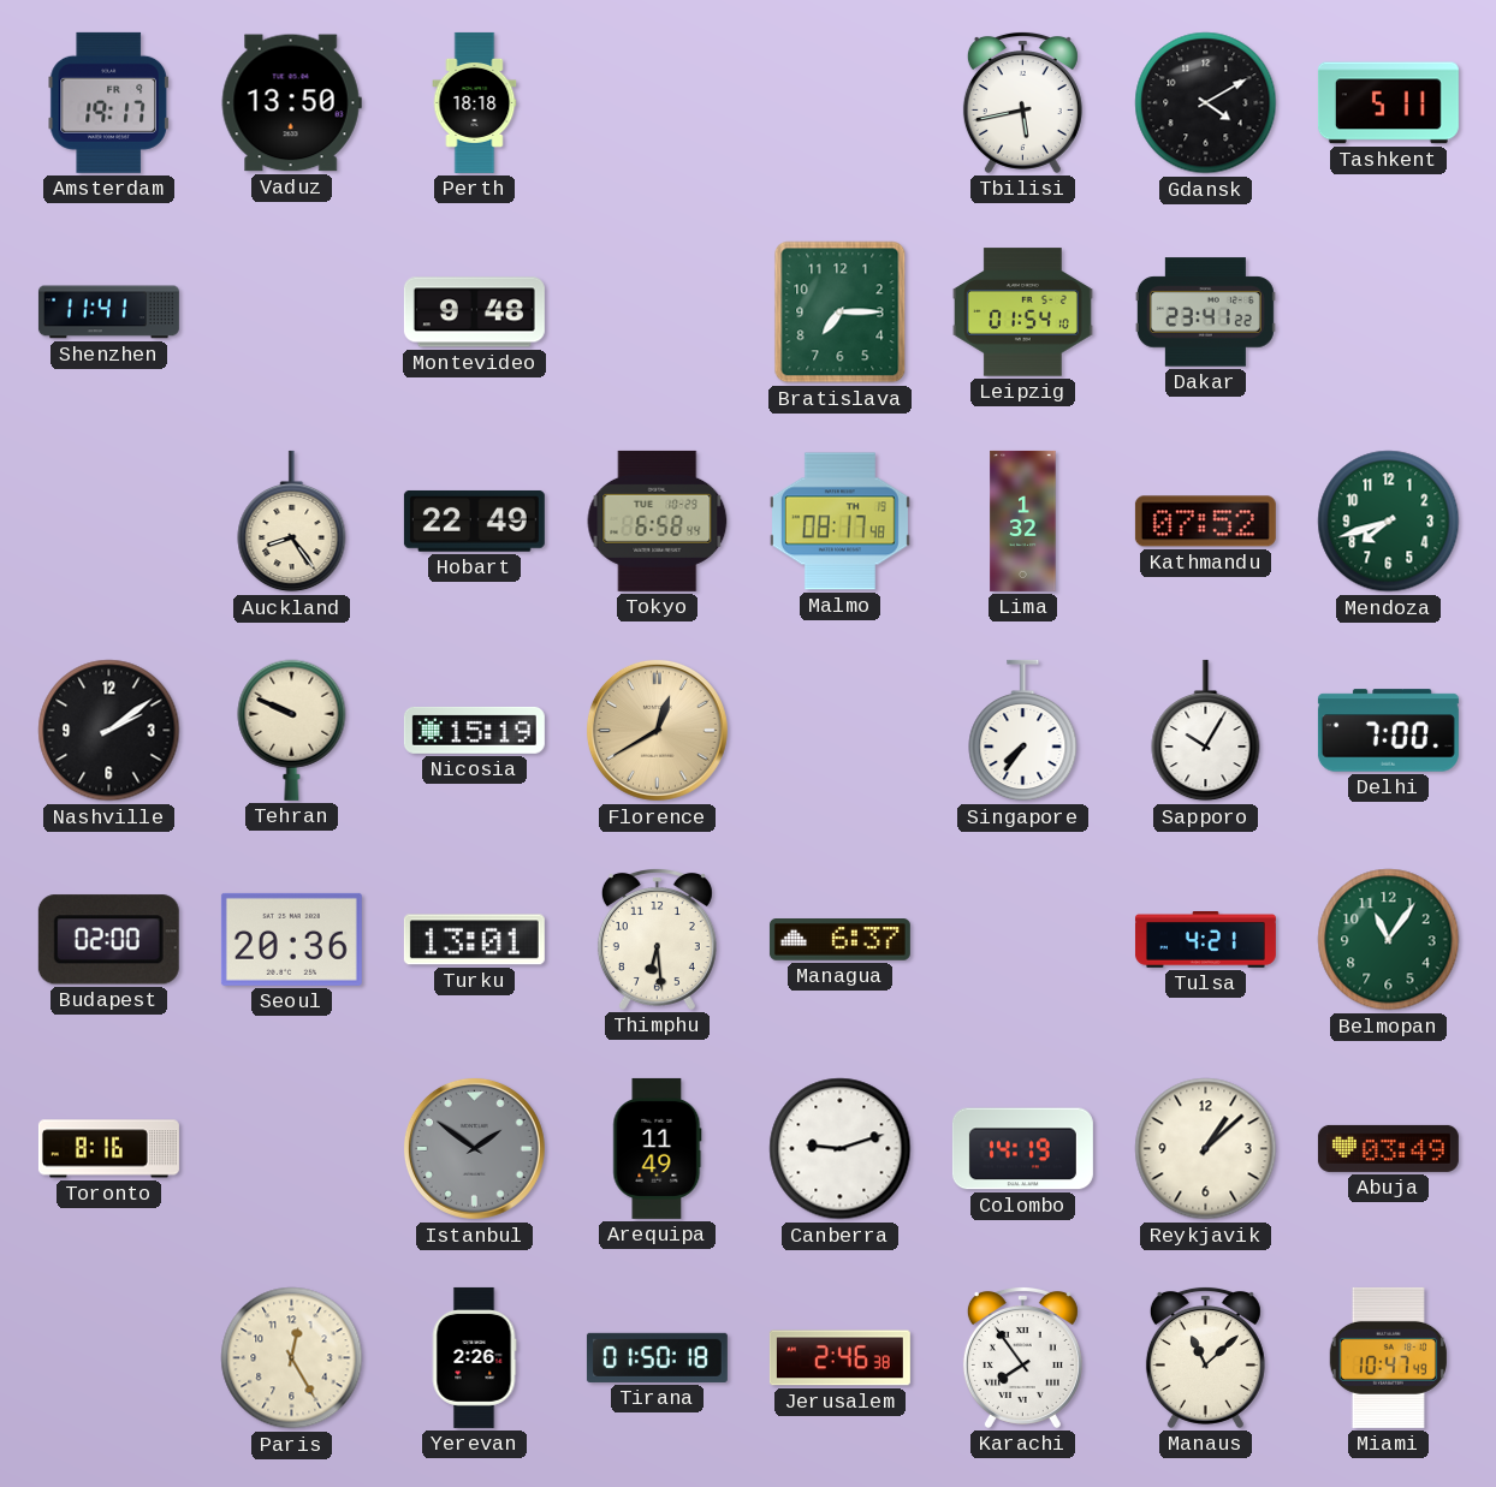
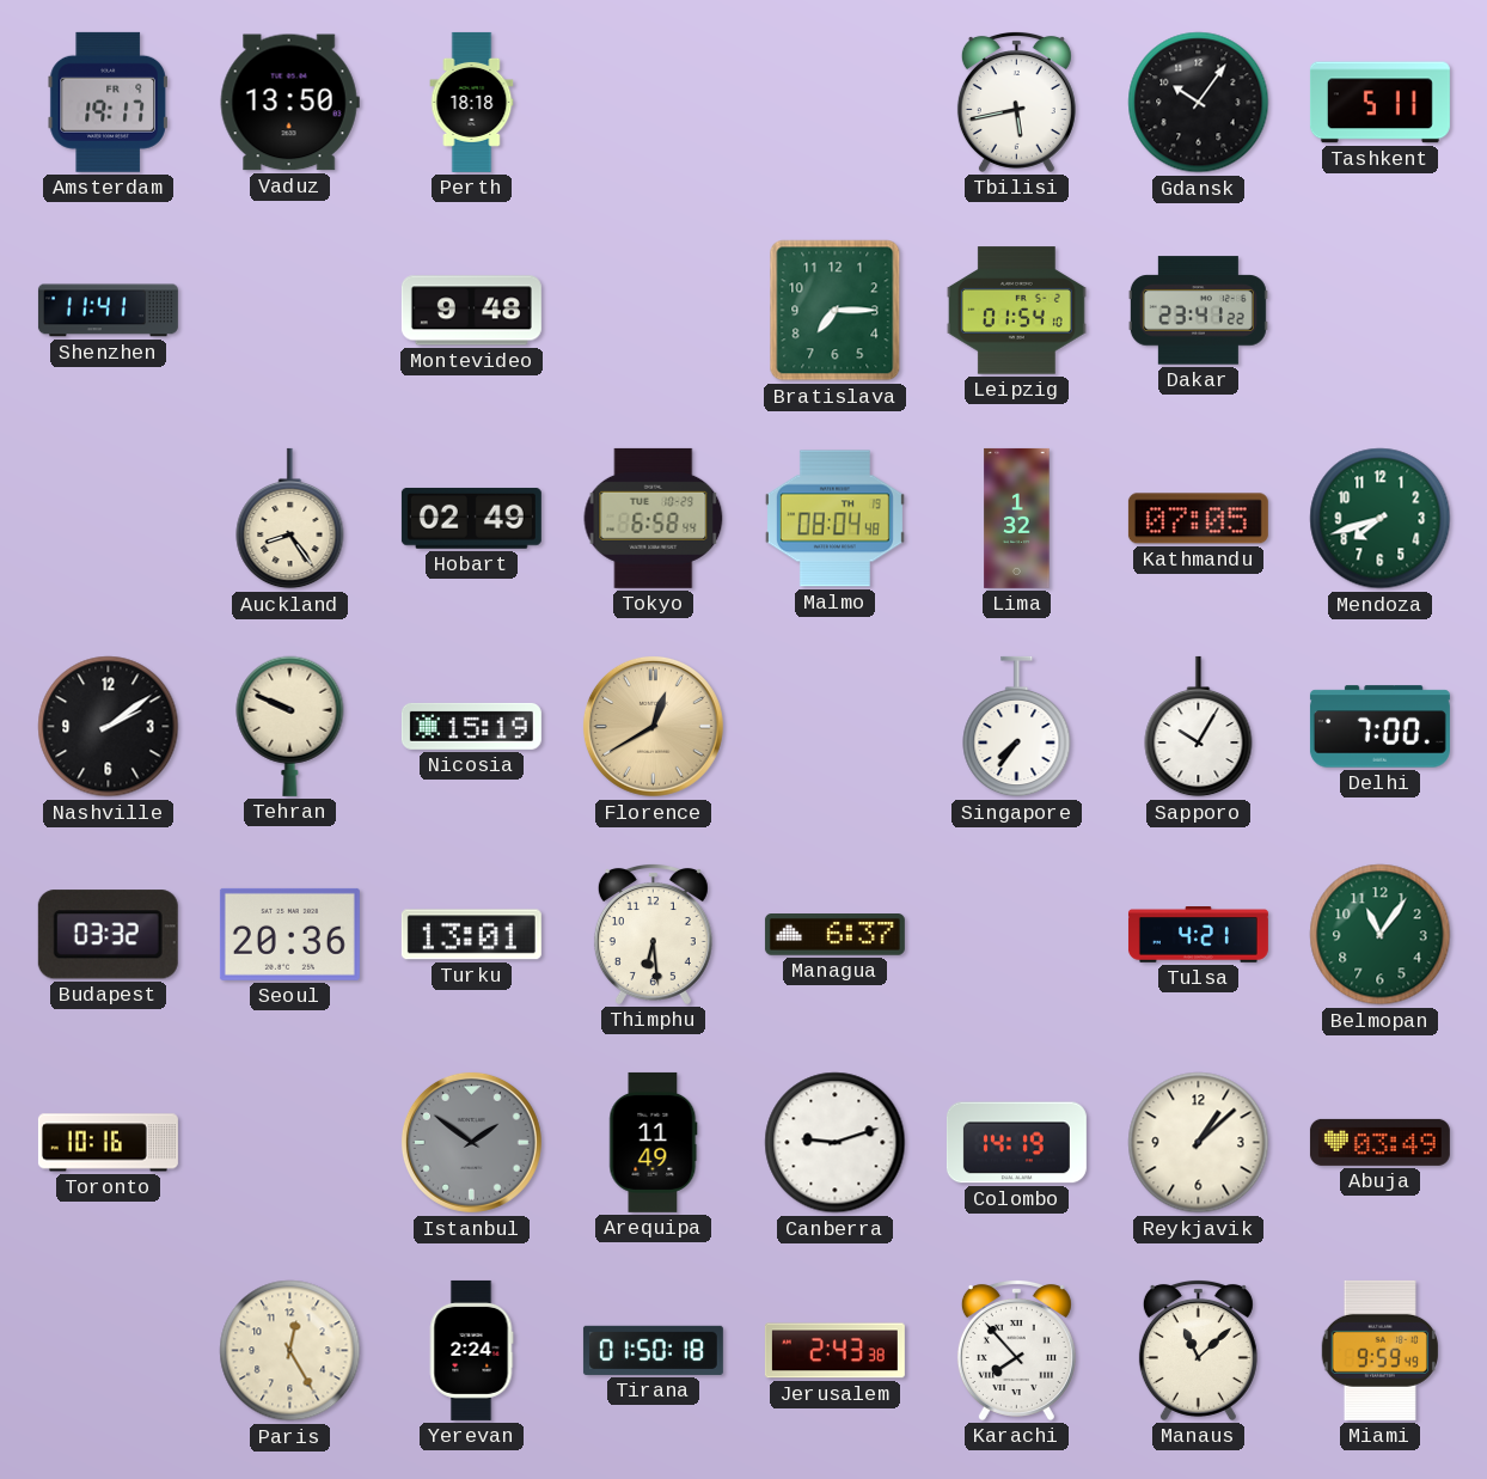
Gdansk: 4:10 -> 10:06 (1199, 103)
Hobart: 22:49 -> 02:49 (471, 518)
Malmo: 08:17 -> 08:04 (834, 519)
Kathmandu: 07:52 -> 07:05 (1198, 519)
Budapest: 02:00 -> 03:32 (108, 935)
Toronto: 8:16 -> 10:16 (108, 1143)
Yerevan: 2:26 -> 2:24 (471, 1350)
Jerusalem: 2:46 -> 2:43 (834, 1351)
Karachi: 7:54 -> 7:53 (1016, 1350)
Miami: 10:47 -> 9:59 (1379, 1350)
